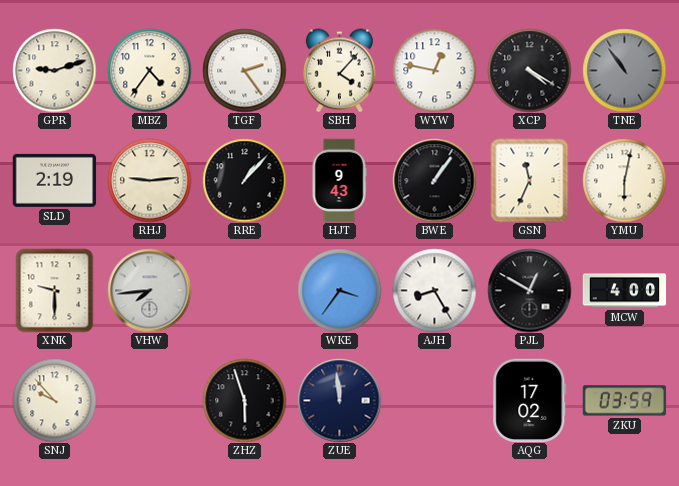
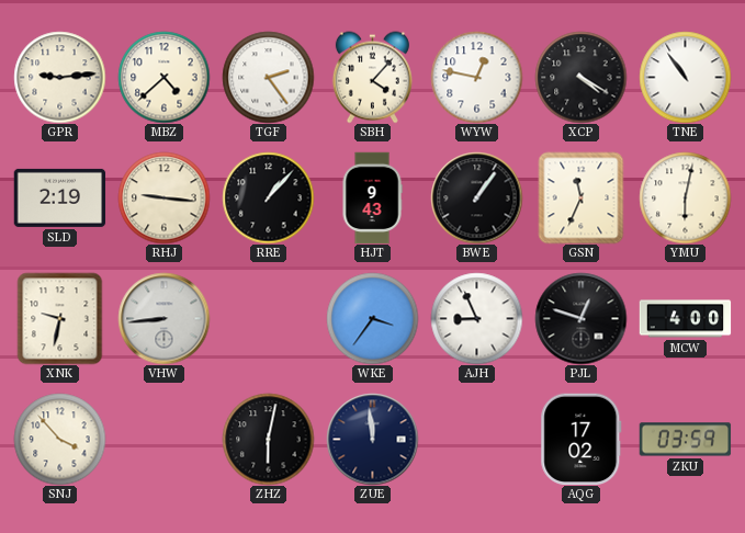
GPR: 9:12 -> 9:14 (59, 77)
MBZ: 4:36 -> 4:38 (163, 77)
TNE dial: grey -> white (685, 77)
RHJ: 9:14 -> 9:16 (163, 197)
XNK: 9:30 -> 9:32 (60, 318)
VHW: 7:44 -> 8:44 (163, 318)
AJH: 8:25 -> 8:56 (476, 318)
PJL: 12:50 -> 12:48 (580, 318)
SNJ: 9:53 -> 3:53 (59, 439)
ZHZ: 5:57 -> 6:02 (268, 439)
